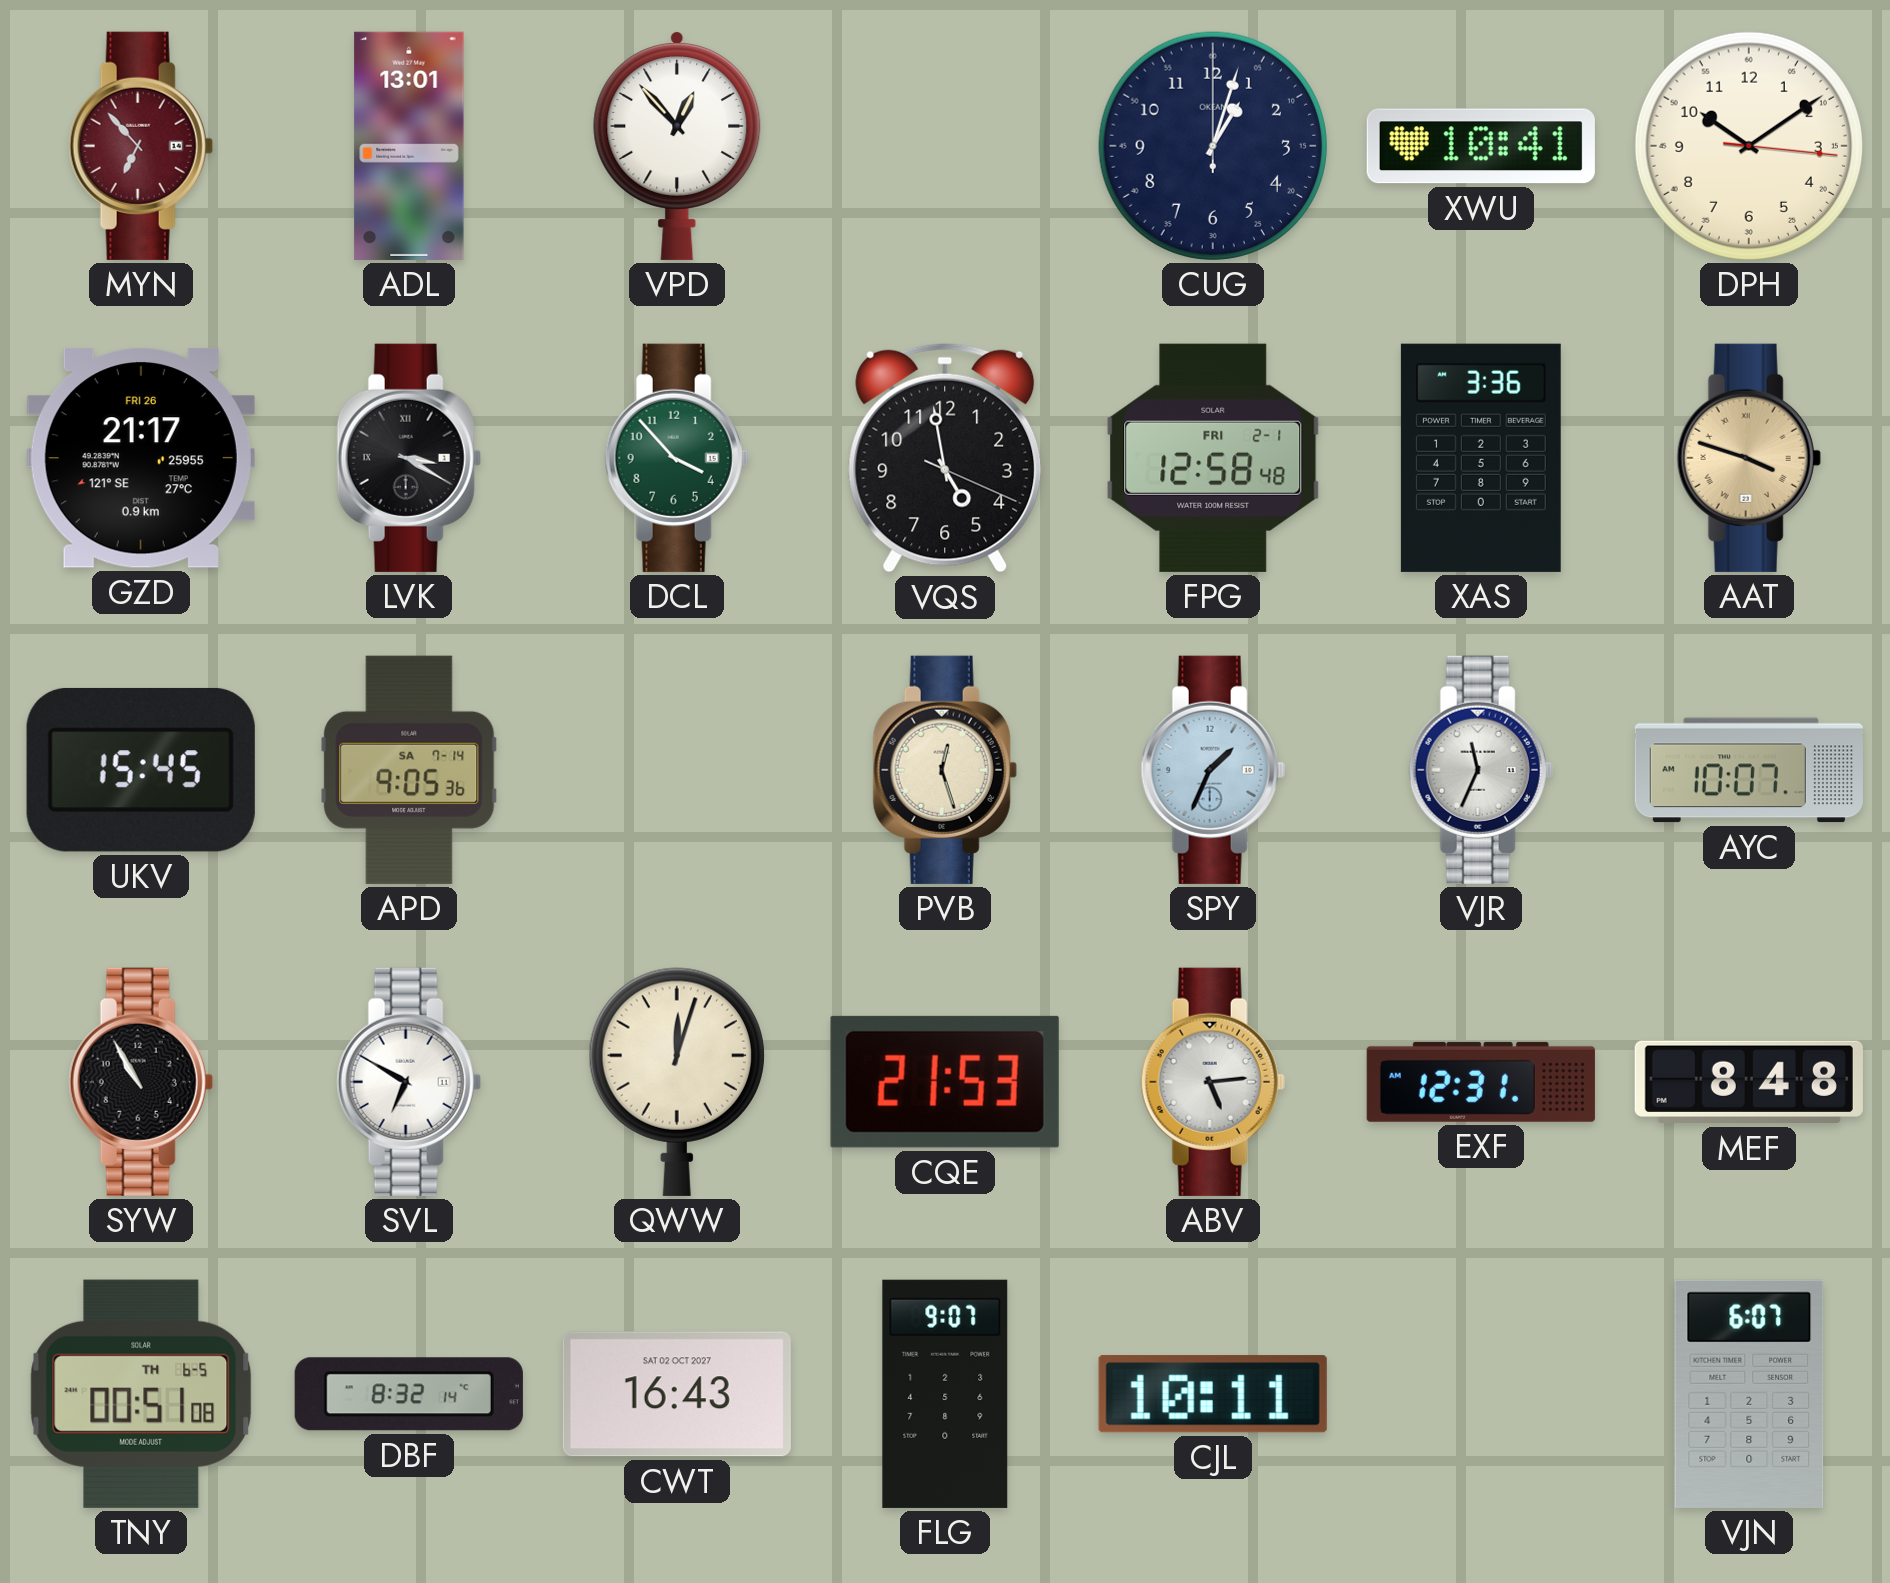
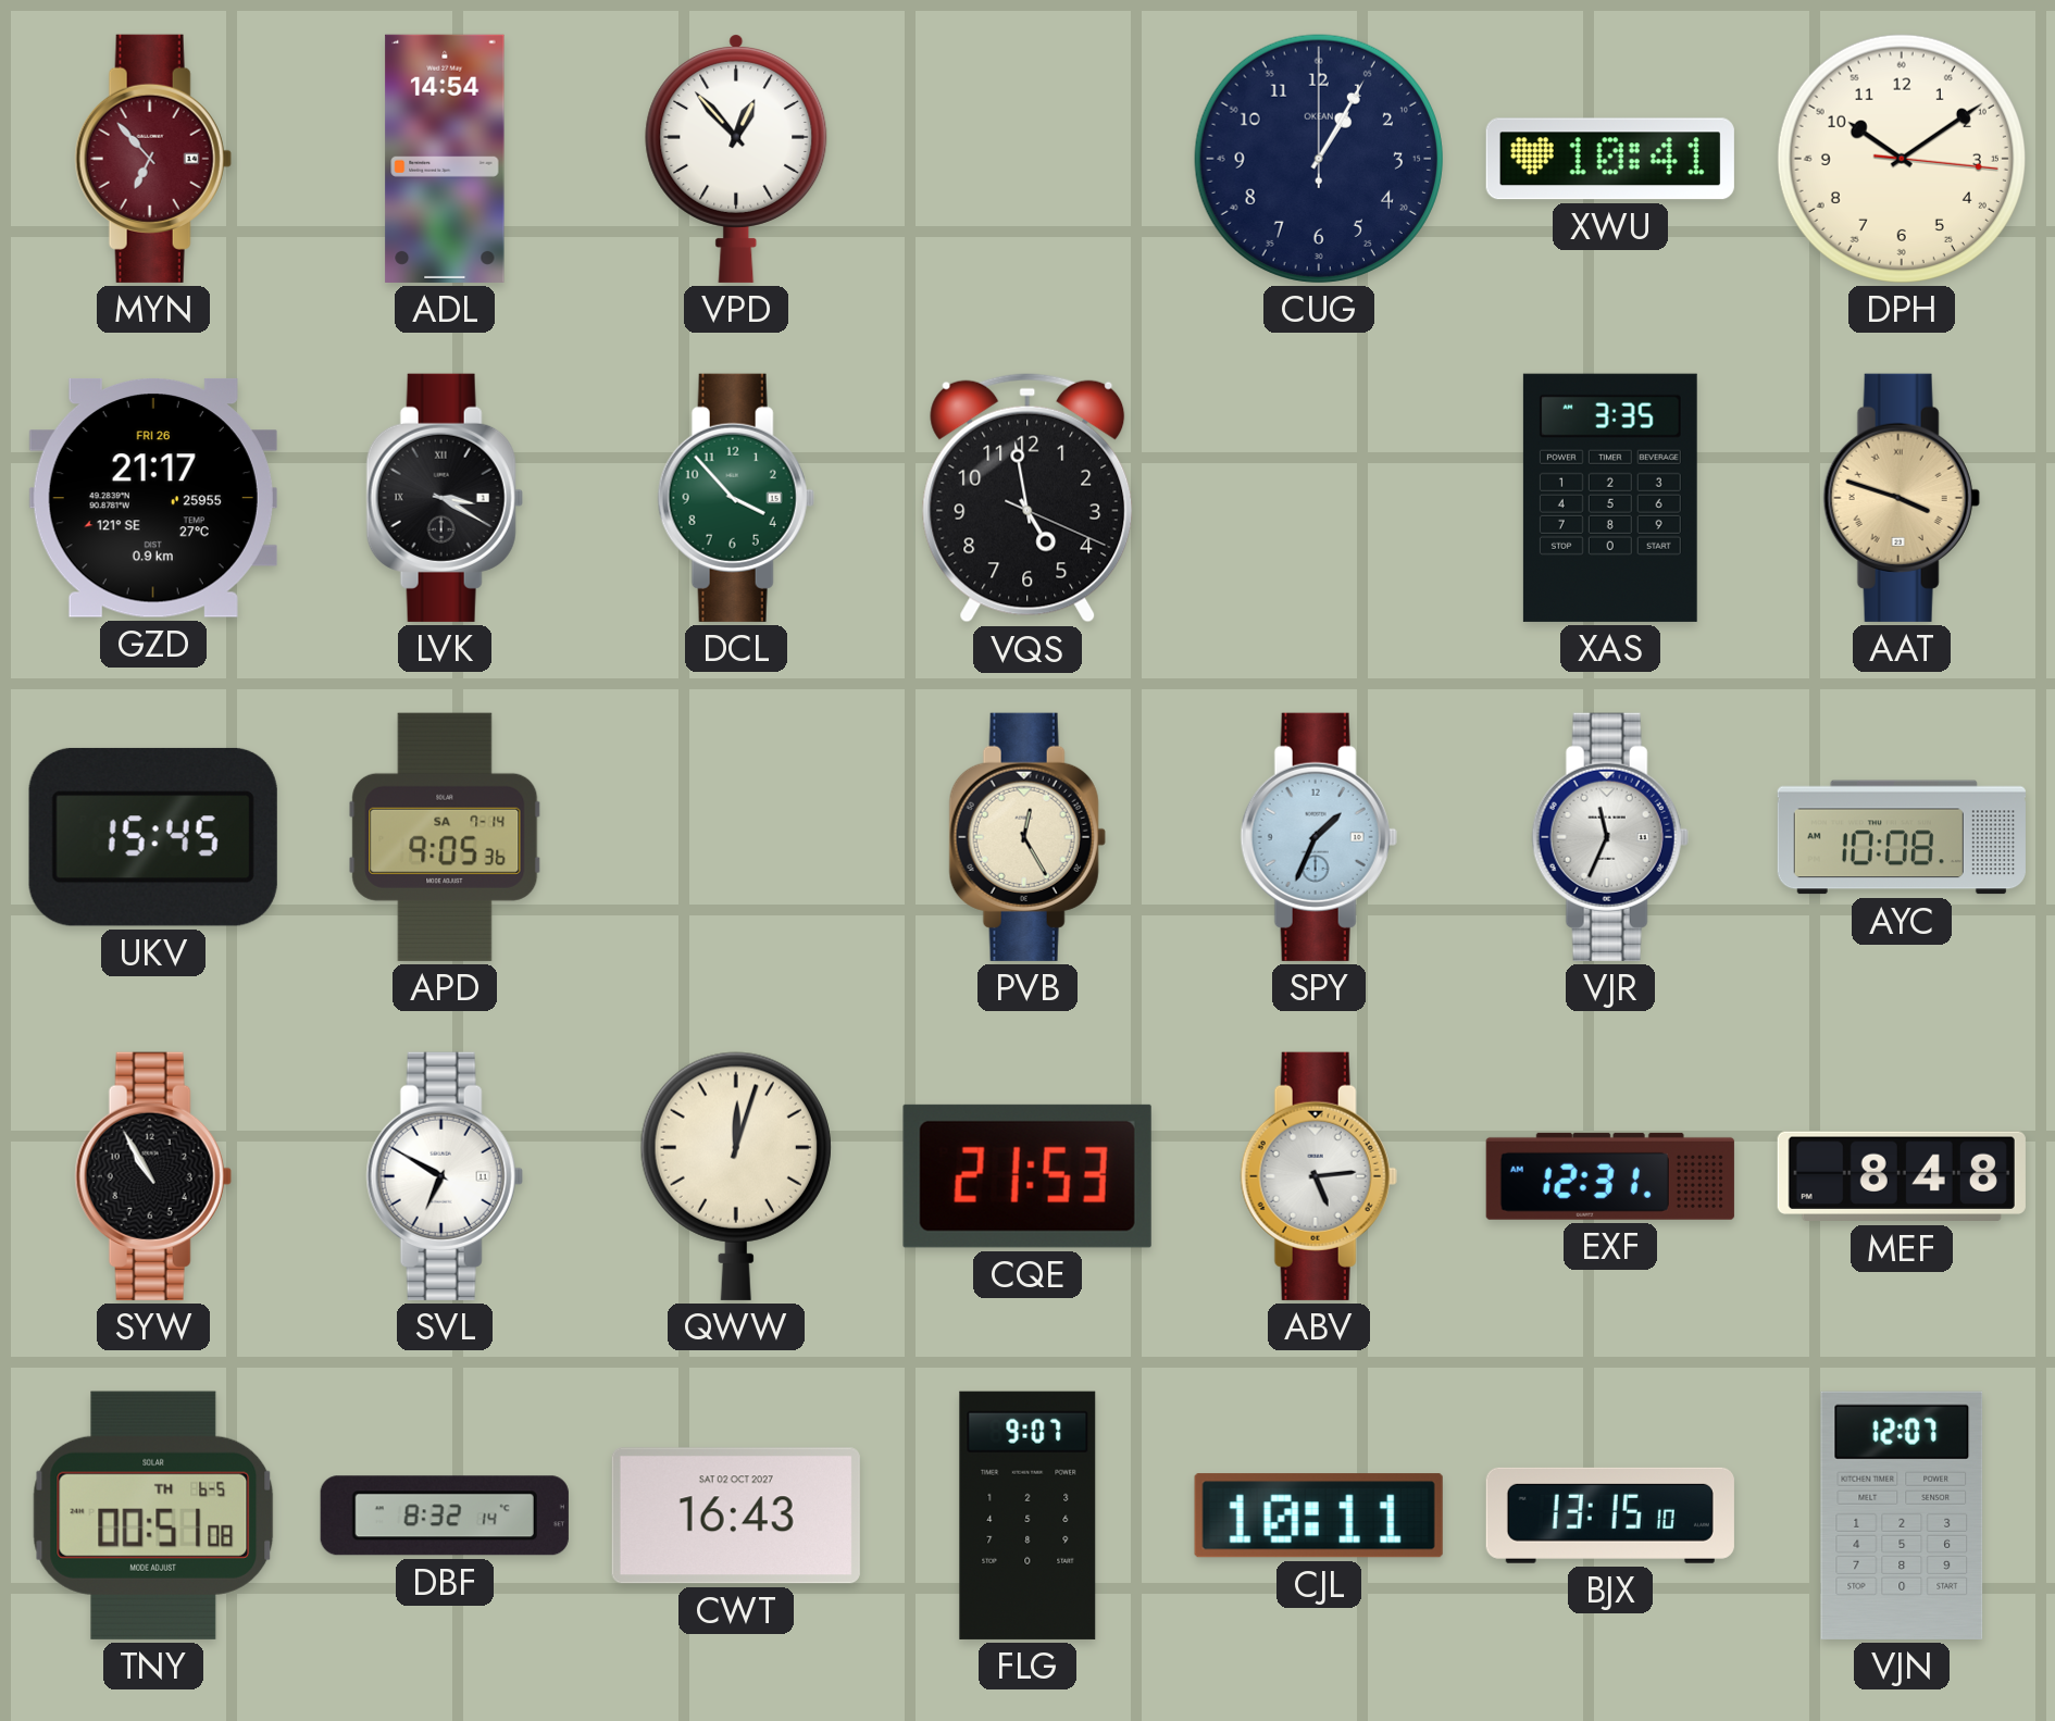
ADL: 13:01 -> 14:54 (445, 159)
CUG: 1:03 -> 1:05 (1319, 159)
FPG: 12:58 -> none (1213, 458)
XAS: 3:36 -> 3:35 (1610, 498)
PVB: 12:27 -> 12:25 (1027, 837)
AYC: 10:07 -> 10:08 (1902, 837)
BJX: none -> 13:15 (1610, 1516)
VJN: 6:07 -> 12:07 (1902, 1516)
